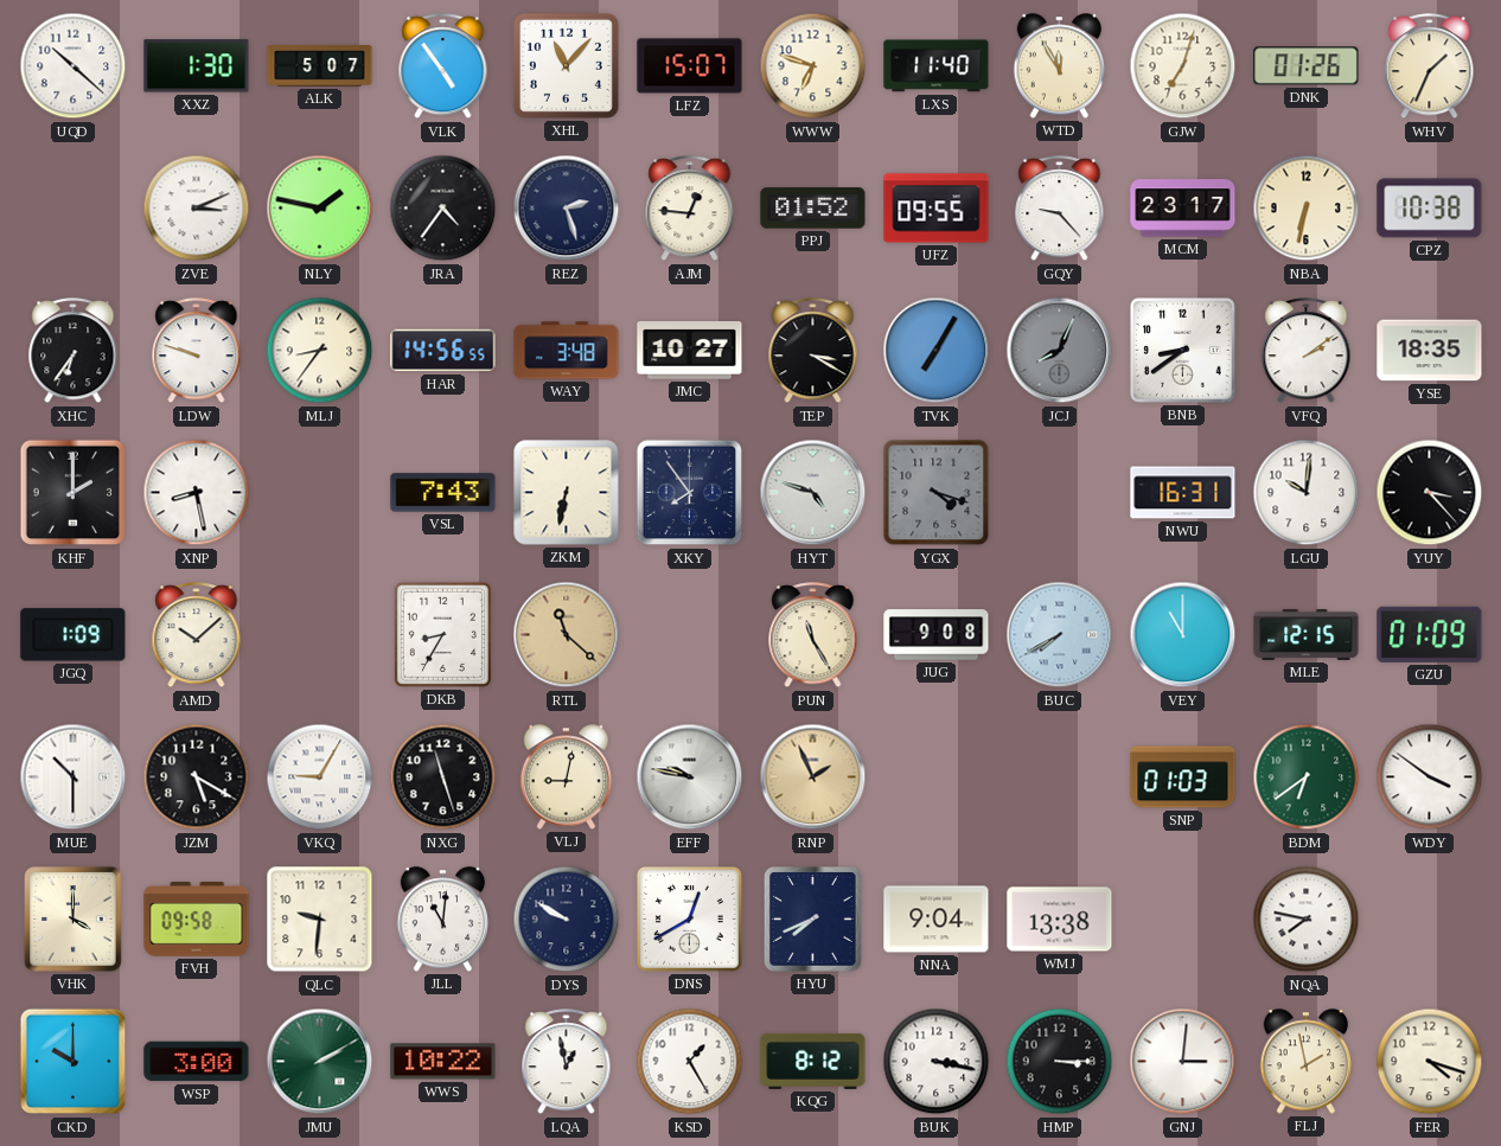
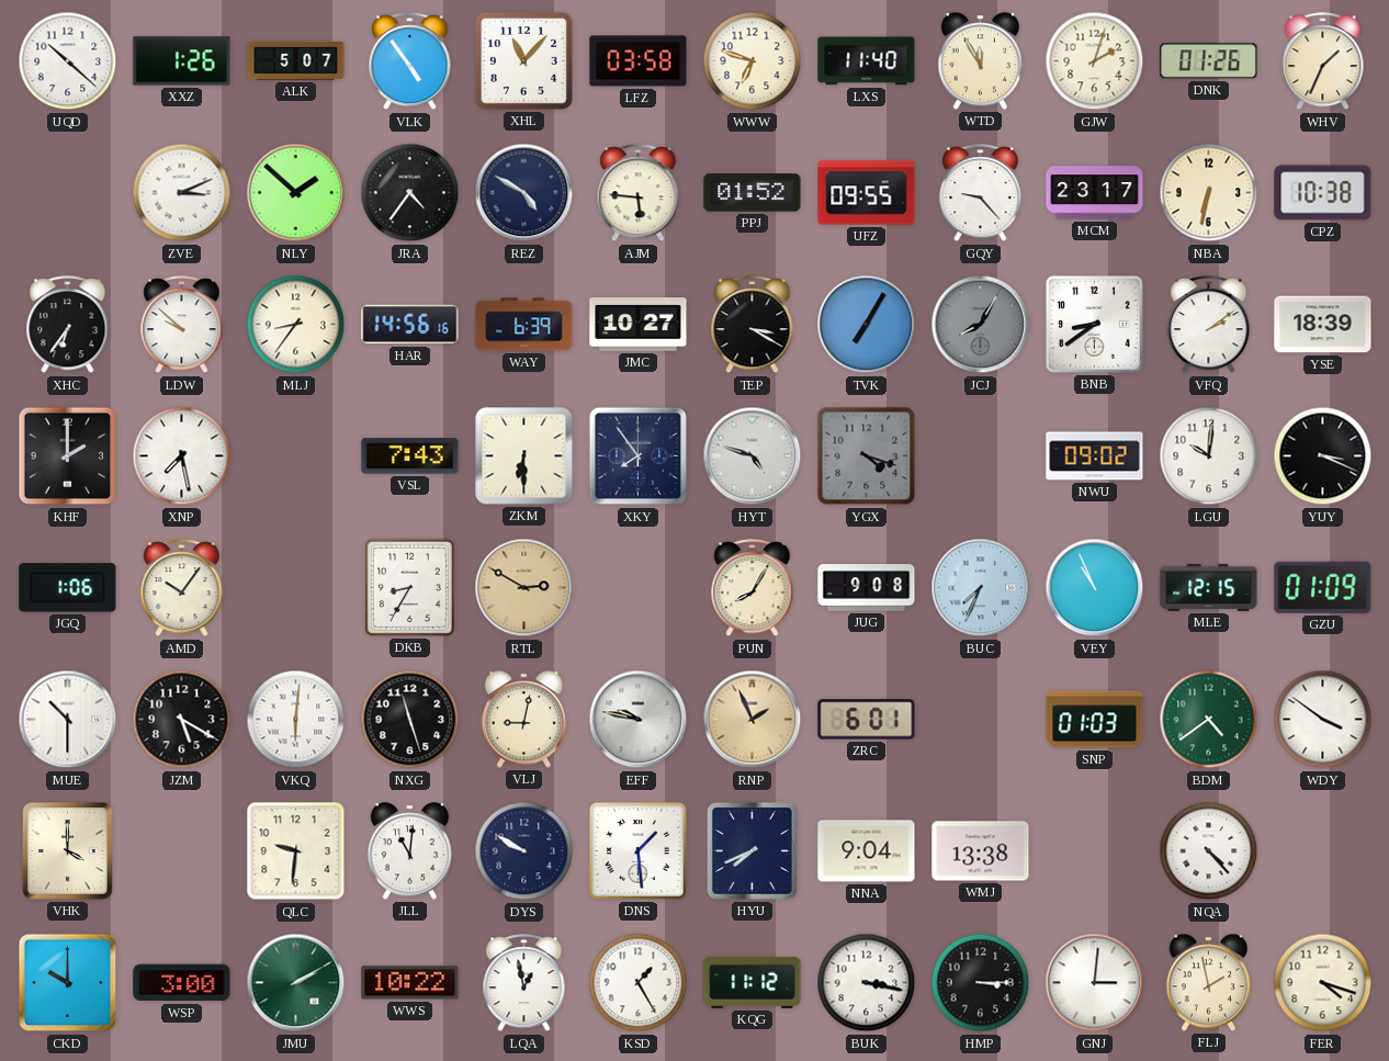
XXZ: 1:30 -> 1:26 (182, 61)
LFZ: 15:07 -> 03:58 (639, 61)
GJW: 7:03 -> 2:03 (1095, 61)
NLY: 1:47 -> 1:52 (296, 193)
REZ: 2:27 -> 4:50 (524, 193)
AJM: 12:46 -> 5:46 (639, 193)
LDW: 9:48 -> 9:52 (182, 325)
HAR: 14:56:55 -> 14:56:16 (410, 325)
WAY: 3:48 -> 6:39 (524, 325)
JCJ: 8:04 -> 8:05 (981, 325)
YSE: 18:35 -> 18:39 (1323, 325)
XNP: 8:28 -> 7:28 (182, 456)
ZKM: 6:32 -> 6:30 (524, 456)
NWU: 16:31 -> 09:02 (1095, 456)
YUY: 3:23 -> 3:19 (1323, 456)
JGQ: 1:09 -> 1:06 (68, 588)
AMD: 10:08 -> 10:06 (182, 588)
RTL: 11:22 -> 2:50 (524, 588)
PUN: 11:25 -> 8:05 (753, 588)
BUC: 7:40 -> 7:34 (981, 588)
VEY: 11:00 -> 10:56 (1095, 588)
VKQ: 9:05 -> 6:01 (296, 720)
ZRC: none -> 6:01 (867, 720)
BDM: 6:39 -> 4:39 (1209, 720)
FVH: 09:58 -> none (197, 920)
DNS: 12:40 -> 1:29 (639, 851)
NQA: 7:47 -> 4:23 (1209, 851)
KQG: 8:12 -> 11:12 (753, 982)
